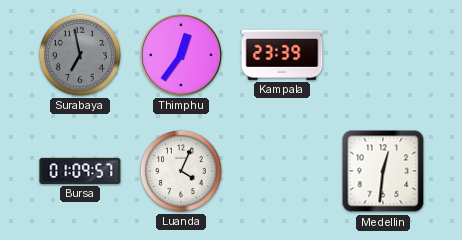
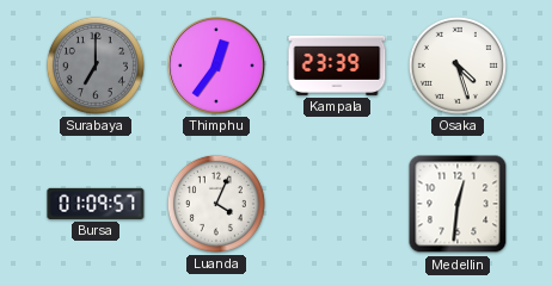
Surabaya: 6:58 -> 7:00 (96, 66)
Osaka: none -> 4:27 (458, 66)
